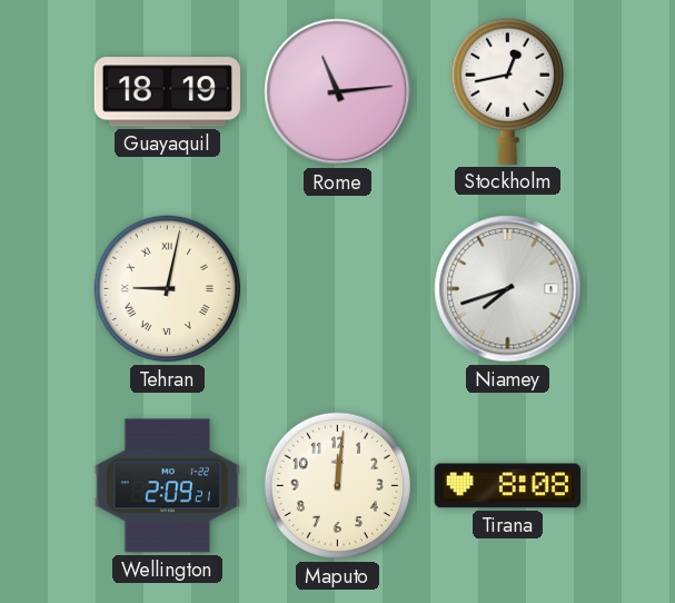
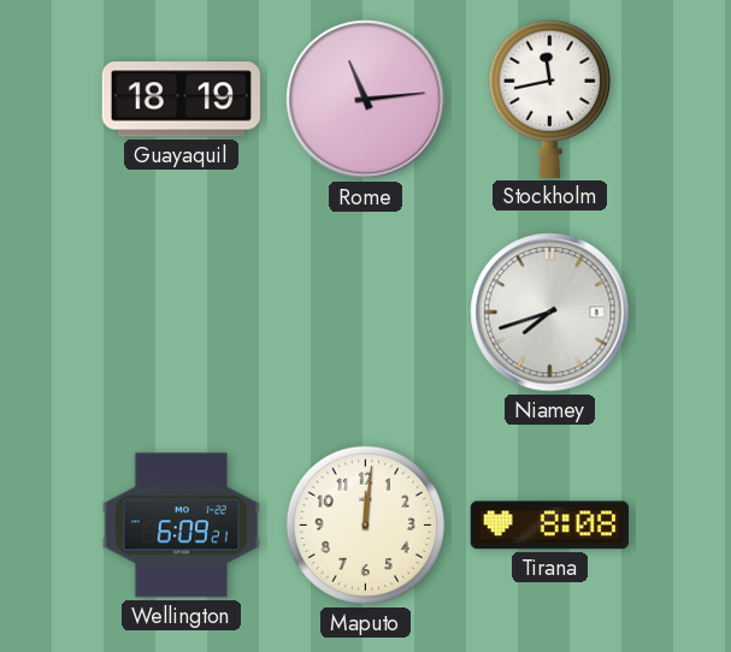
Stockholm: 12:43 -> 11:43 (549, 99)
Tehran: 9:02 -> none (168, 289)
Wellington: 2:09 -> 6:09 (181, 526)
